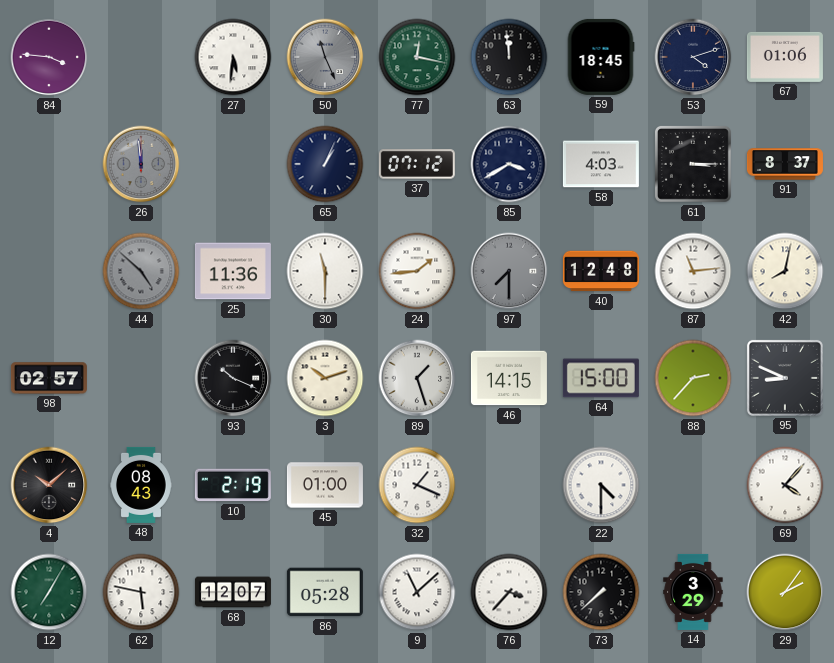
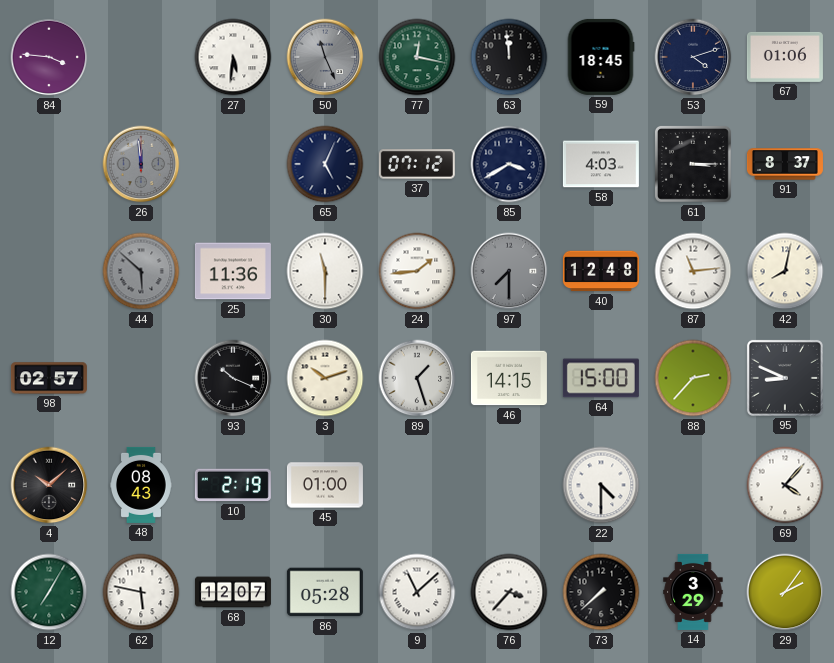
65: 1:04 -> 5:04 (325, 164)
44: 4:52 -> 5:52 (141, 271)
32: 1:19 -> none (417, 485)
